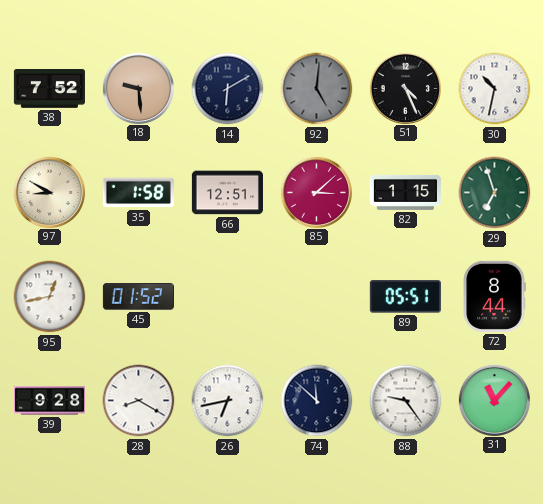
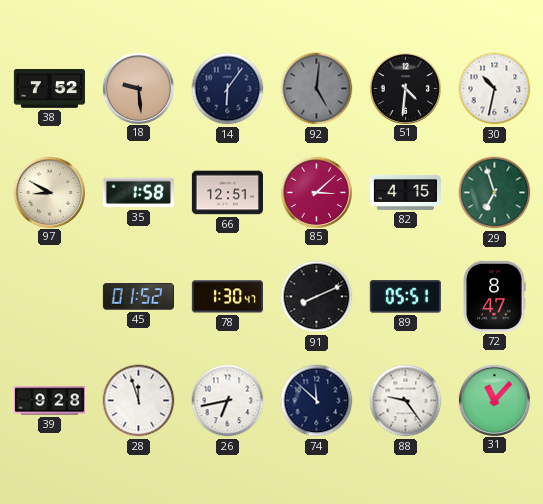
14: 6:10 -> 6:06 (228, 89)
51: 4:26 -> 4:31 (405, 88)
82: 1:15 -> 4:15 (405, 192)
95: 12:43 -> none (50, 297)
78: none -> 1:30 (227, 297)
91: none -> 8:11 (317, 297)
72: 8:44 -> 8:47 (494, 296)
28: 8:20 -> 11:57 (139, 401)
